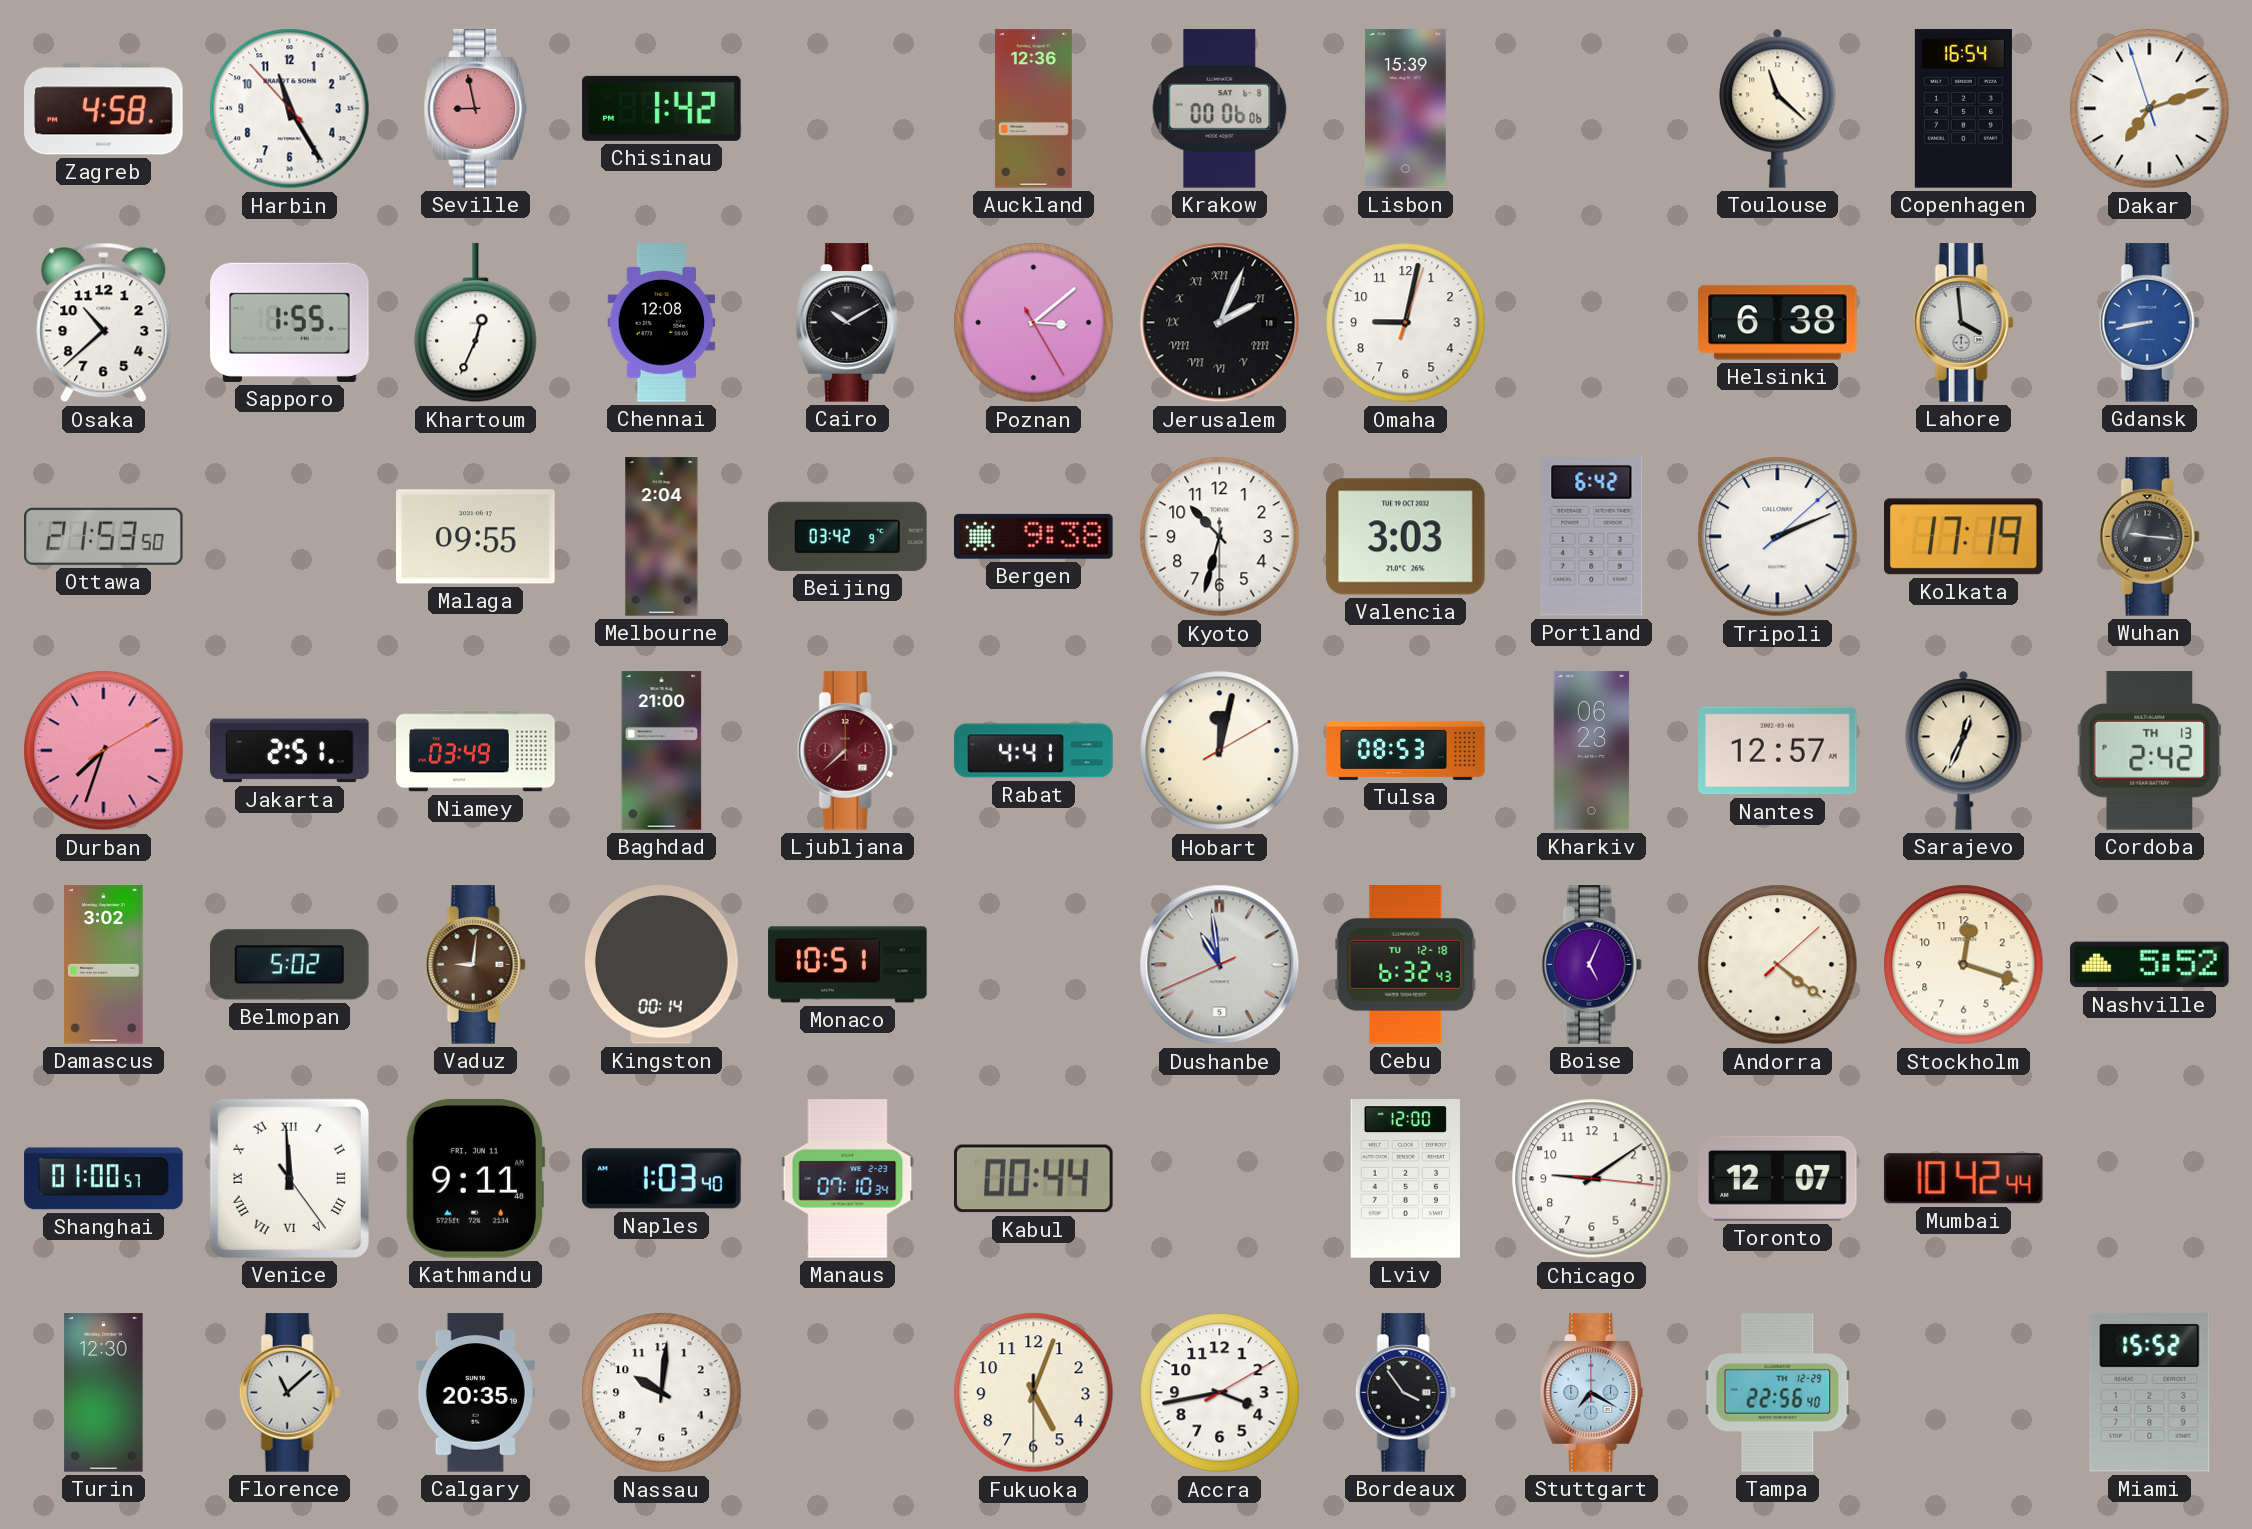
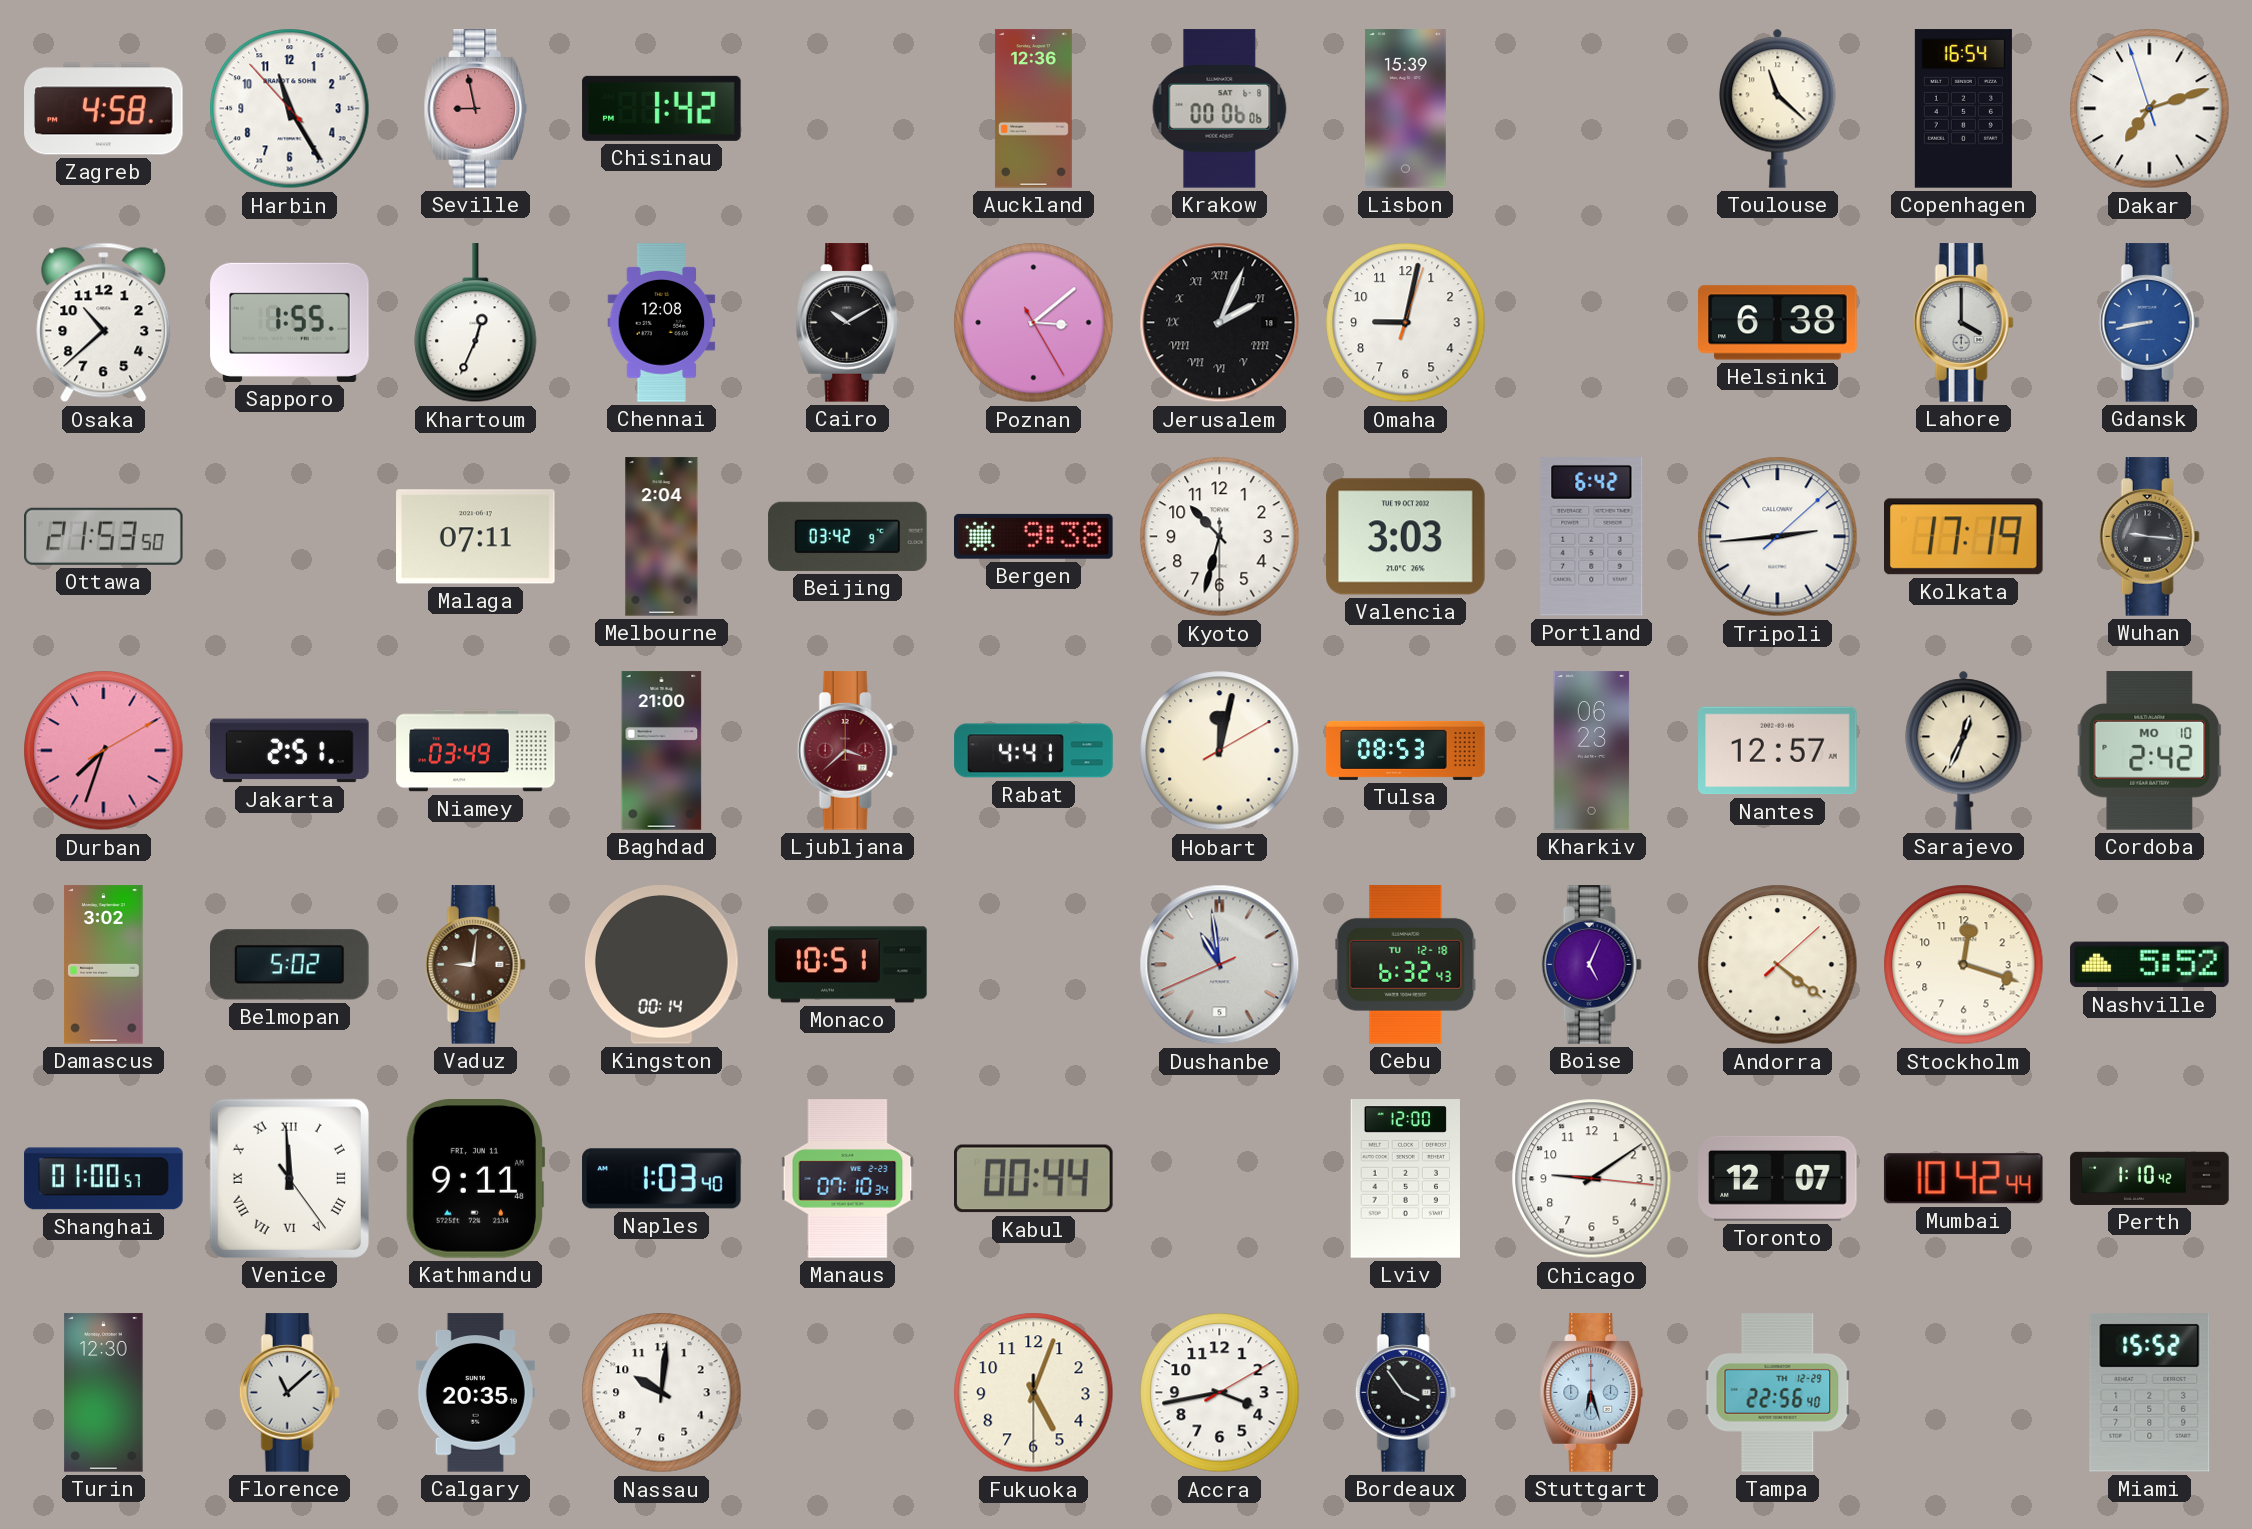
Lahore: 3:59 -> 4:00 (1963, 323)
Malaga: 09:55 -> 07:11 (476, 537)
Tripoli: 2:11 -> 2:44 (1778, 537)
Ljubljana: 7:38 -> 3:38 (847, 751)
Cordoba date: TH 13 -> MO 10 (2150, 751)
Perth: none -> 1:10 (2150, 1178)
Stuttgart: 7:20 -> 6:27 (1592, 1393)
